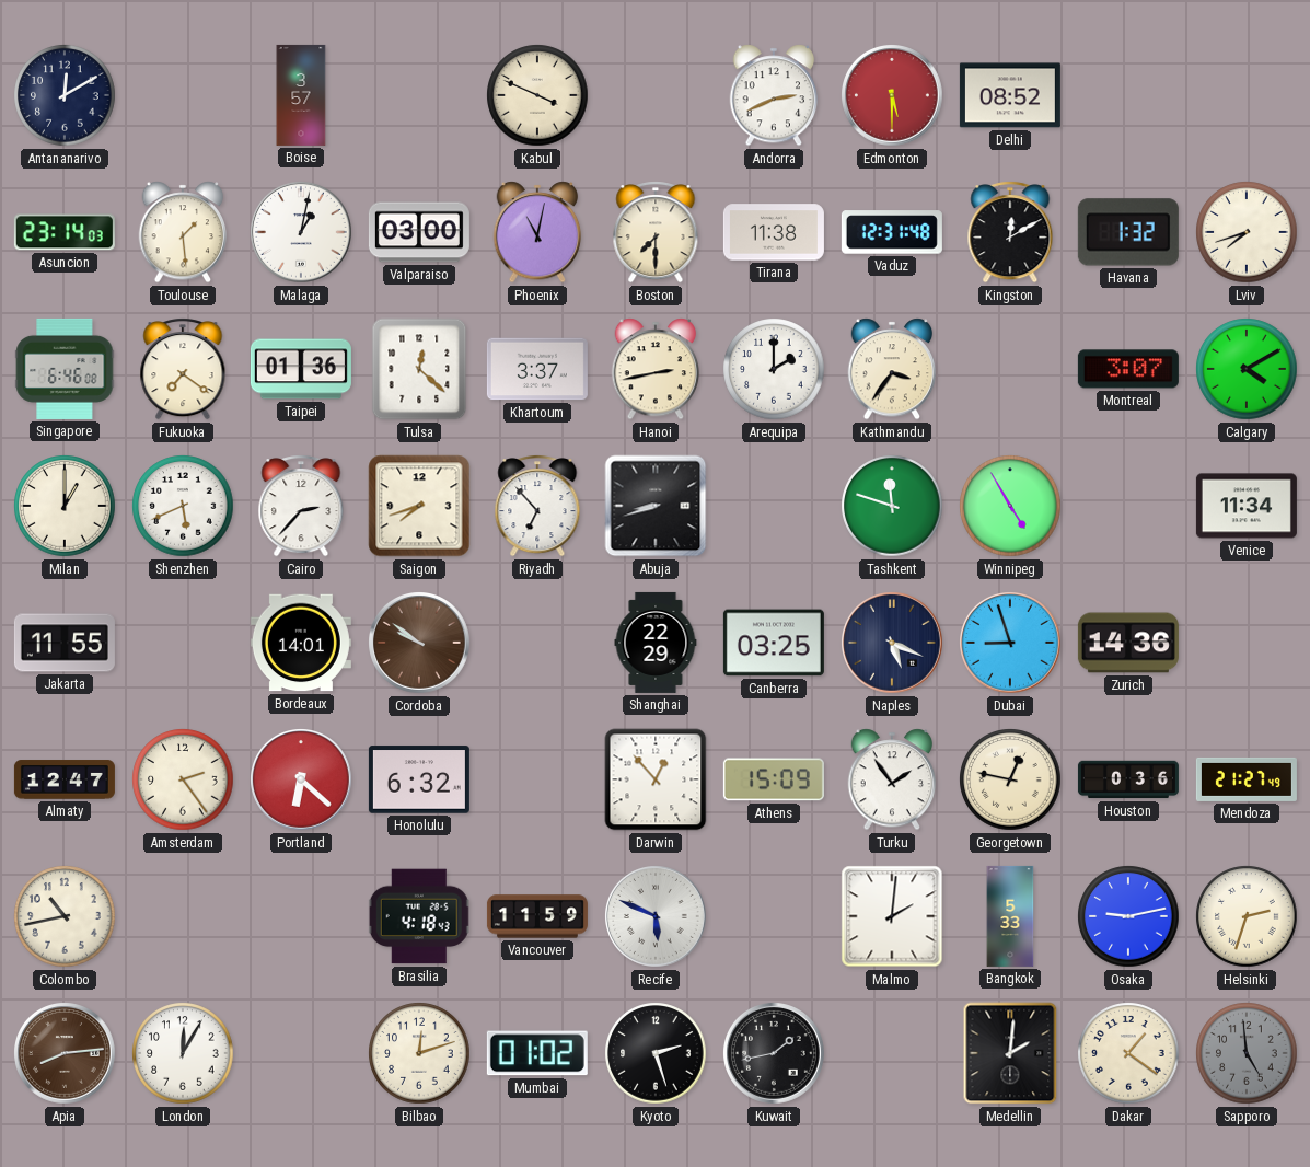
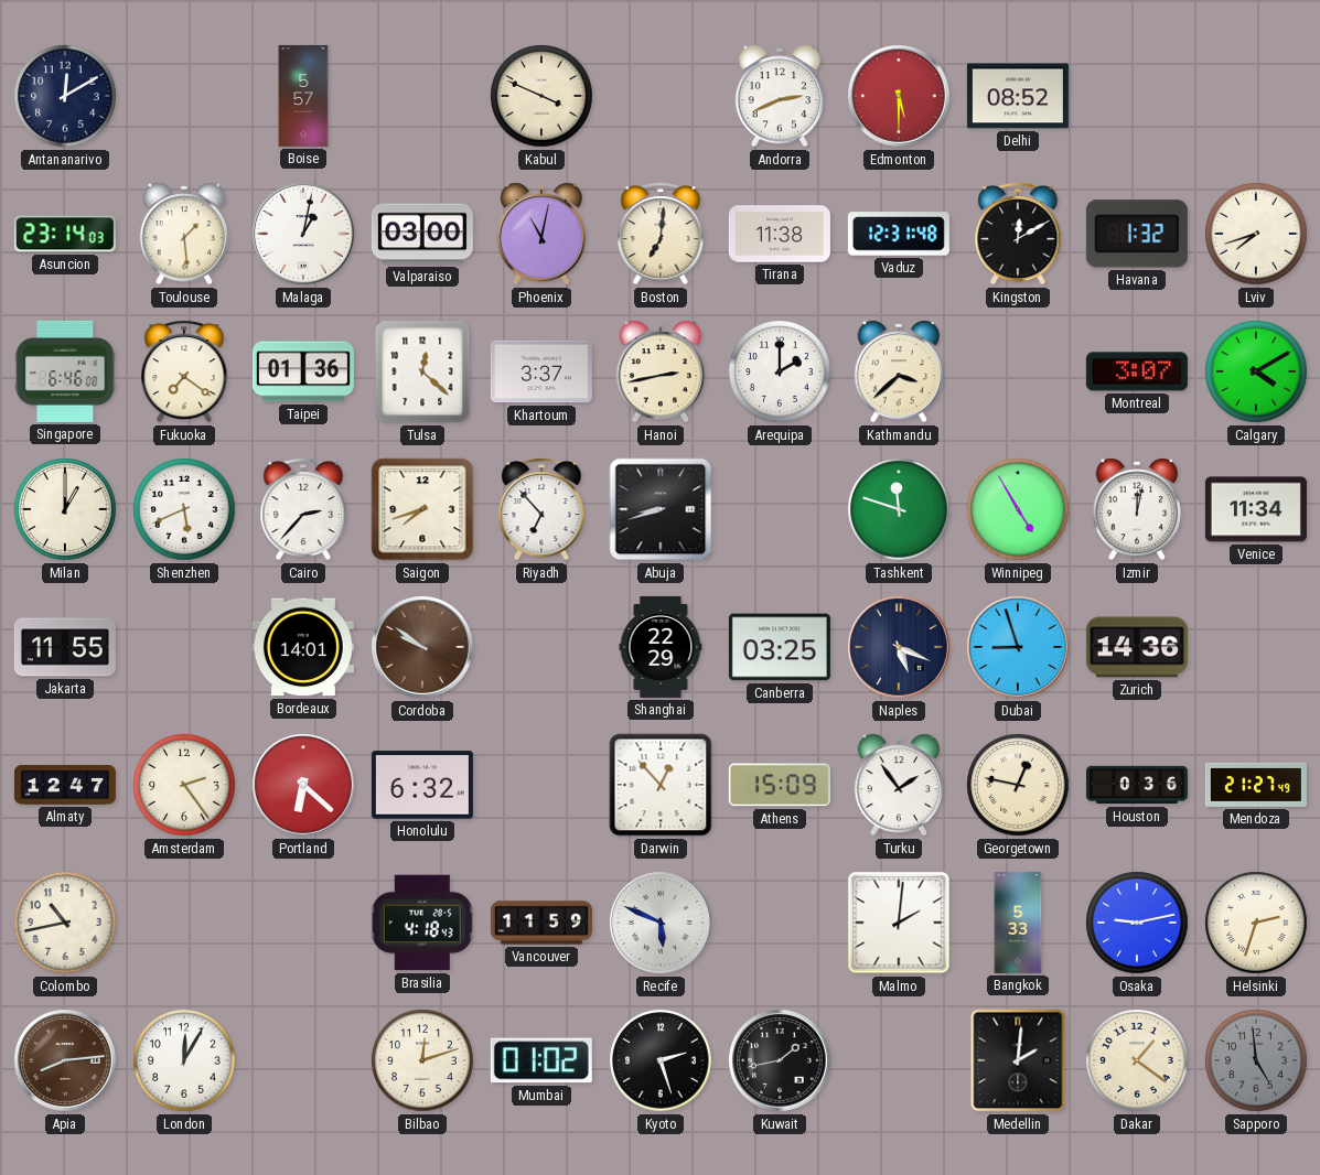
Boise: 3:57 -> 5:57 (303, 96)
Boston: 7:30 -> 7:01 (661, 234)
Kathmandu: 3:36 -> 3:38 (899, 371)
Izmir: none -> 12:02 (1137, 509)
